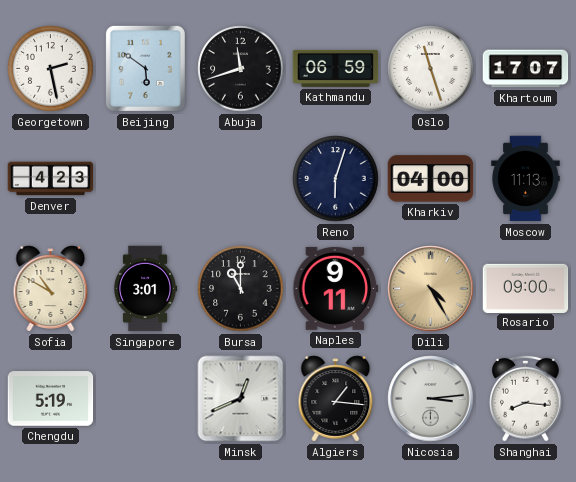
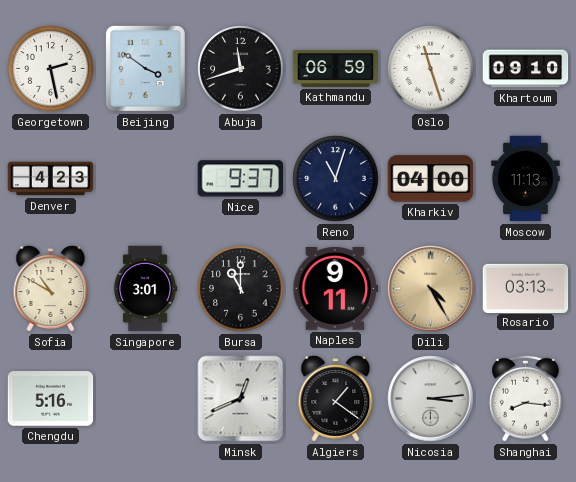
Beijing: 5:51 -> 3:51 (145, 68)
Khartoum: 17:07 -> 09:10 (526, 69)
Nice: none -> 9:37 (240, 179)
Reno: 6:03 -> 11:03 (336, 179)
Rosario: 09:00 -> 03:13 (526, 288)
Chengdu: 5:19 -> 5:16 (51, 399)
Algiers: 1:16 -> 1:21 (336, 399)
